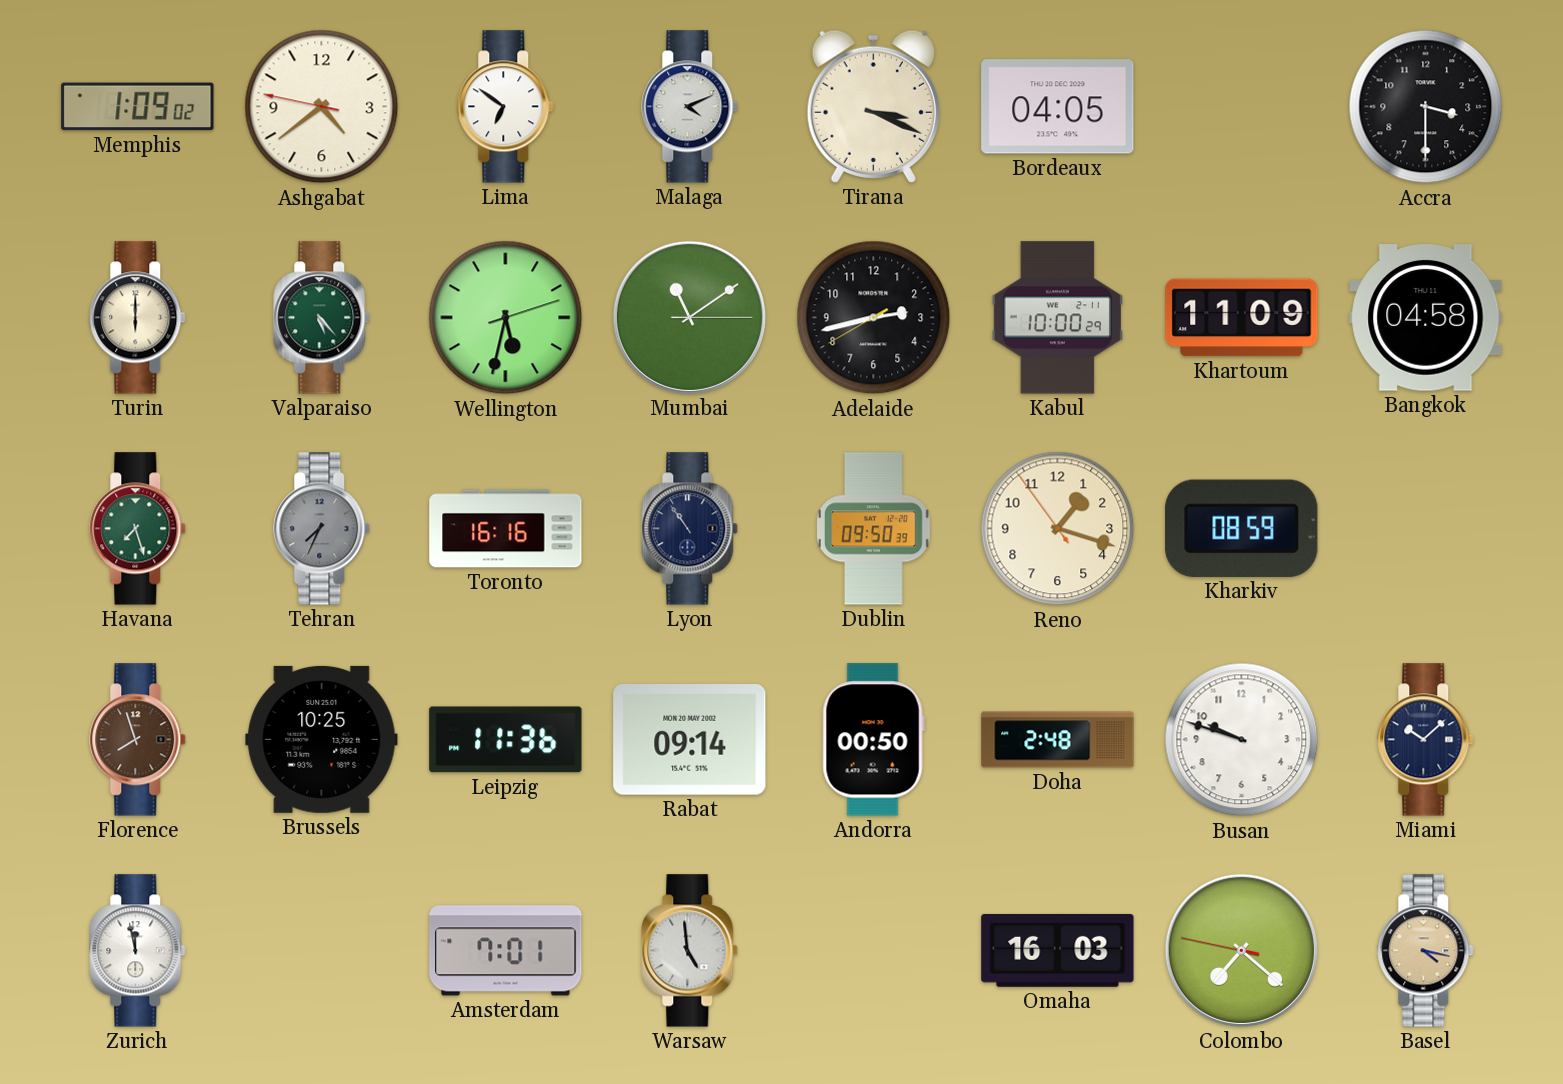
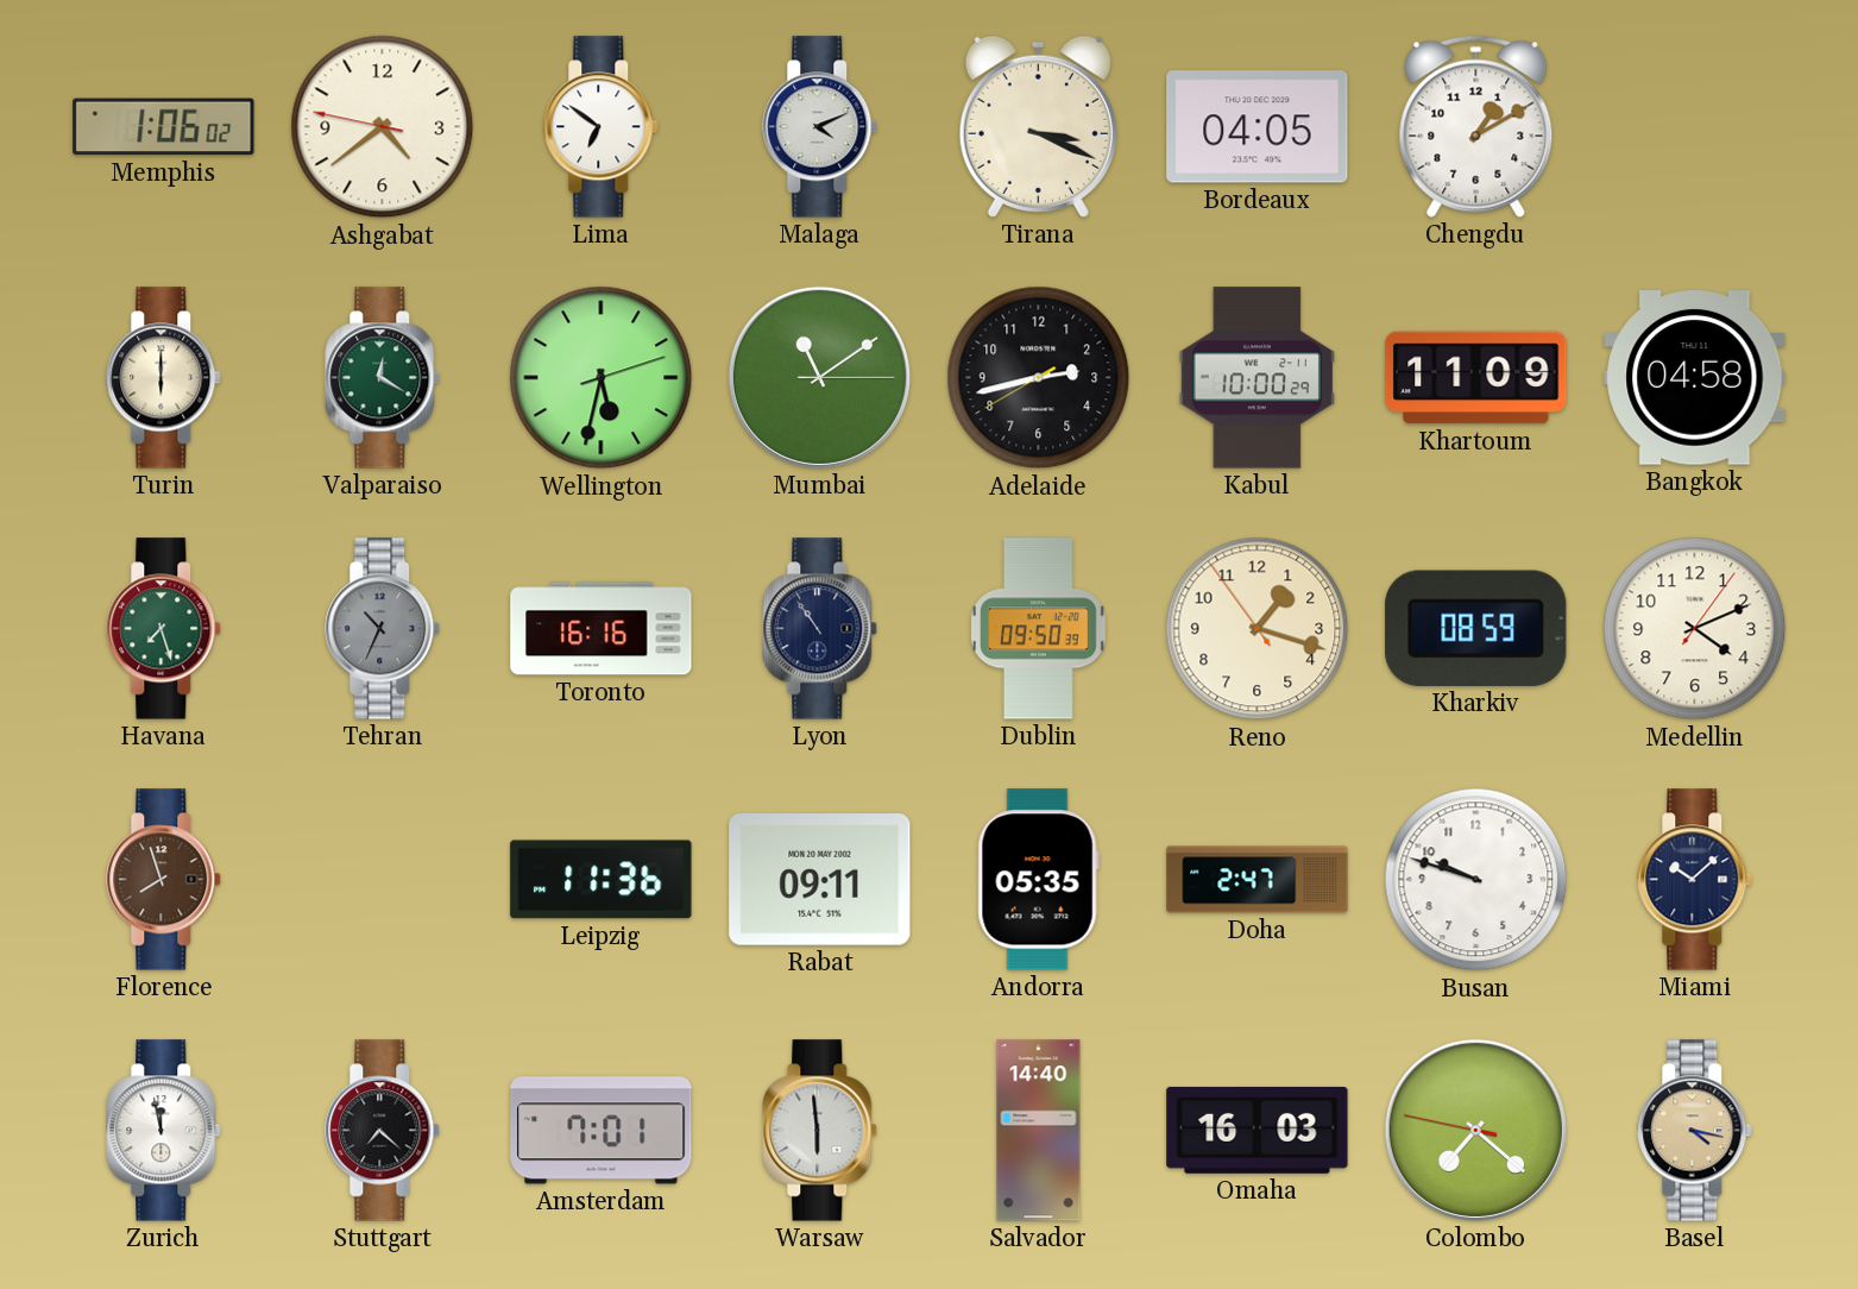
Memphis: 1:09 -> 1:06 (164, 127)
Chengdu: none -> 1:10 (1476, 126)
Accra: 3:30 -> none (1426, 107)
Valparaiso: 5:23 -> 12:20 (383, 378)
Tehran: 7:34 -> 10:34 (383, 629)
Medellin: none -> 4:11 (1695, 629)
Brussels: 10:25 -> none (322, 739)
Rabat: 09:14 -> 09:11 (820, 880)
Andorra: 00:50 -> 05:35 (1038, 880)
Doha: 2:48 -> 2:47 (1258, 880)
Stuttgart: none -> 7:22 (383, 1131)
Warsaw: 4:59 -> 5:59 (820, 1131)
Salvador: none -> 14:40 (1039, 1131)
